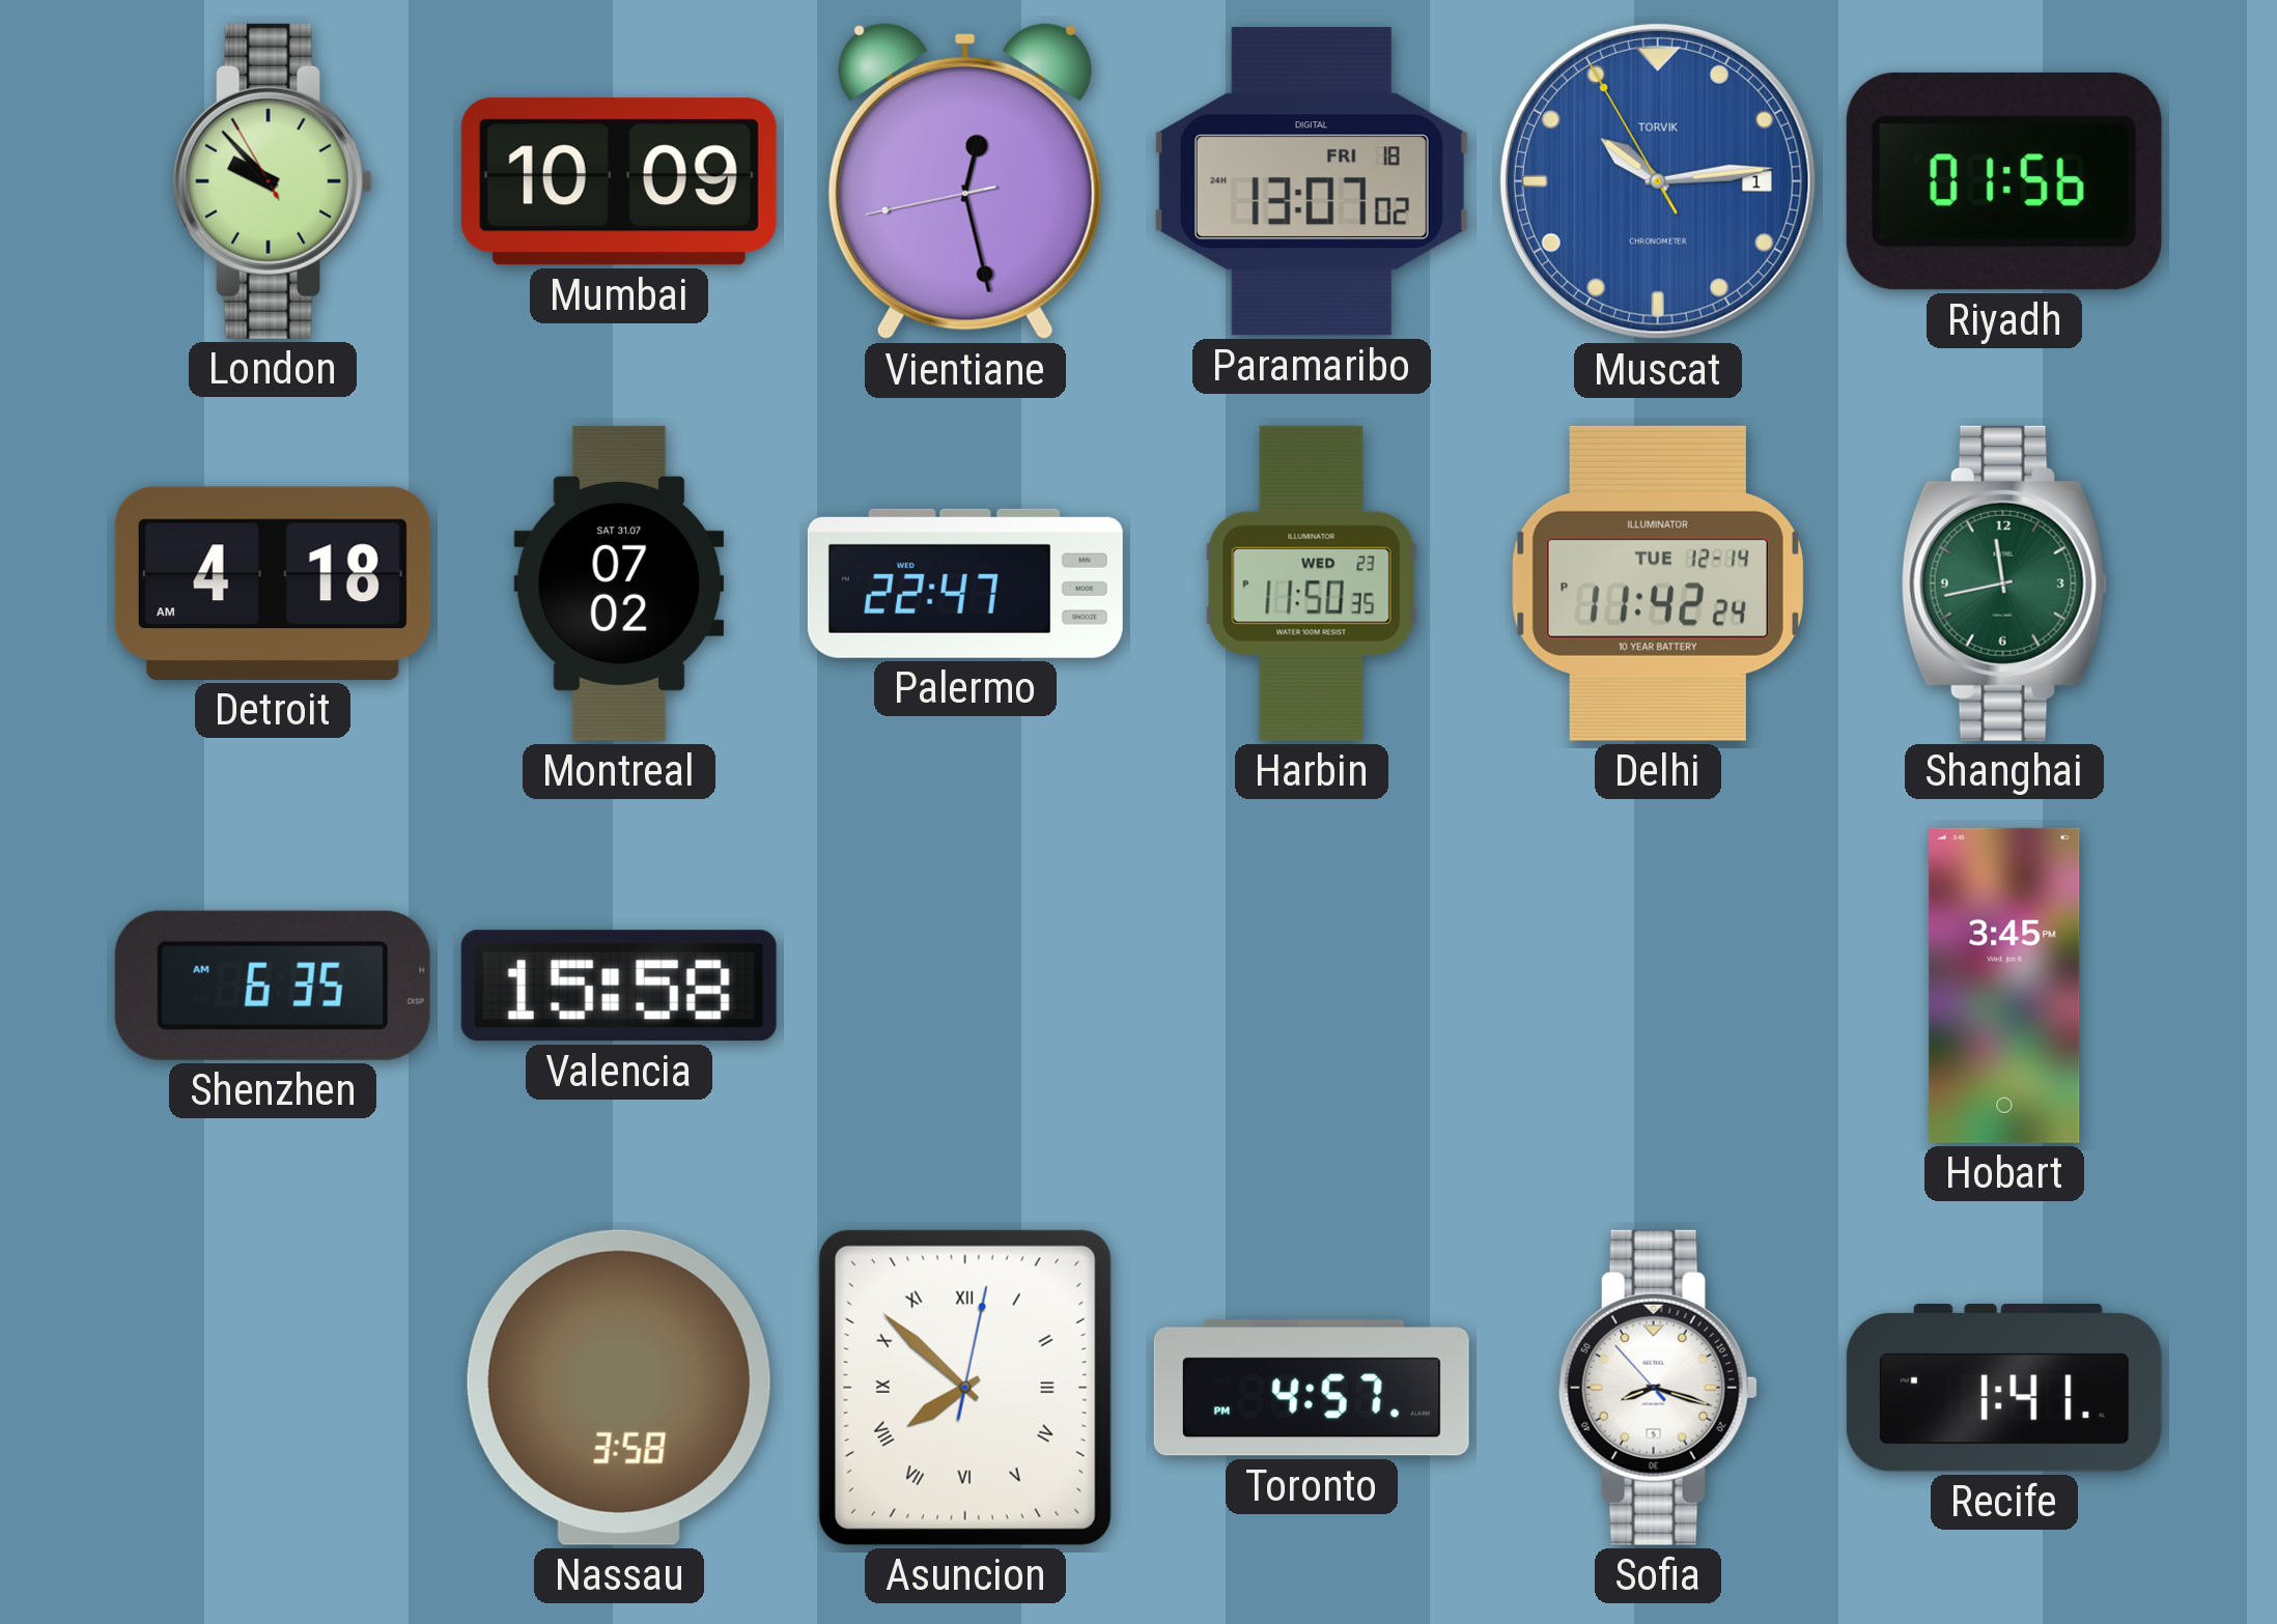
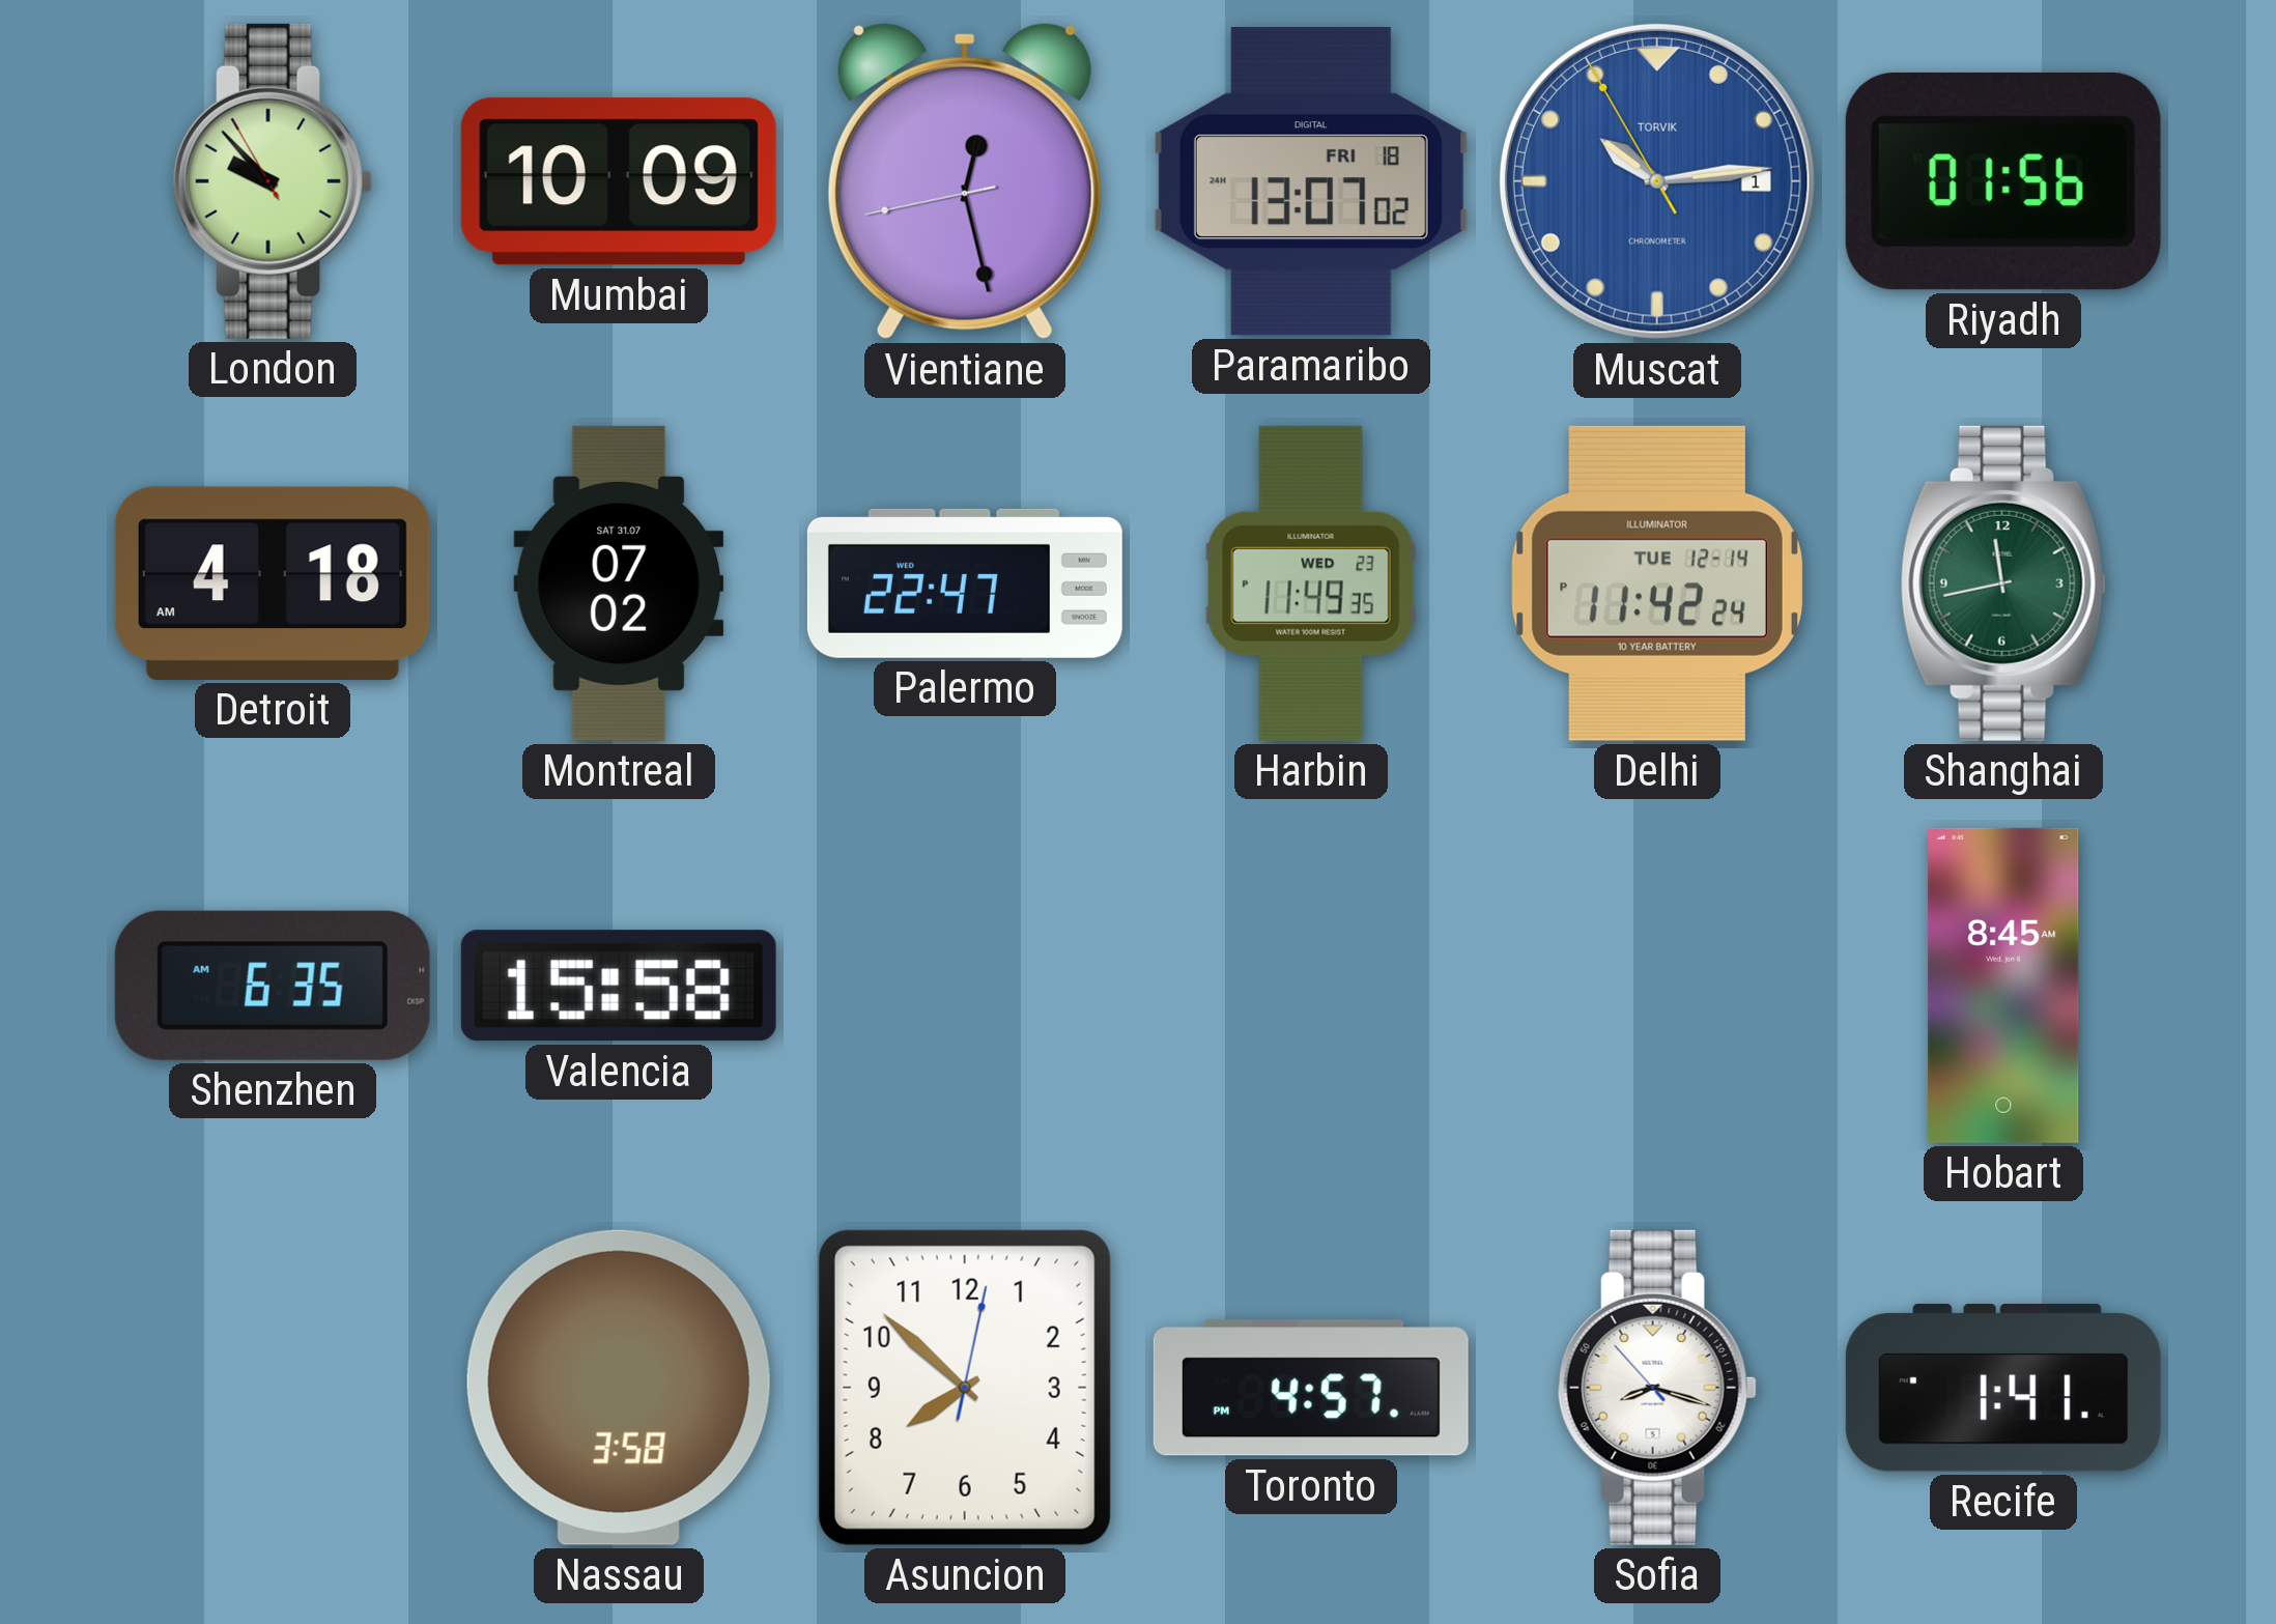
Harbin: 11:50 -> 11:49 (1311, 583)
Hobart: 3:45 -> 8:45 (2003, 986)
Asuncion numerals: Roman -> Arabic (965, 1388)
